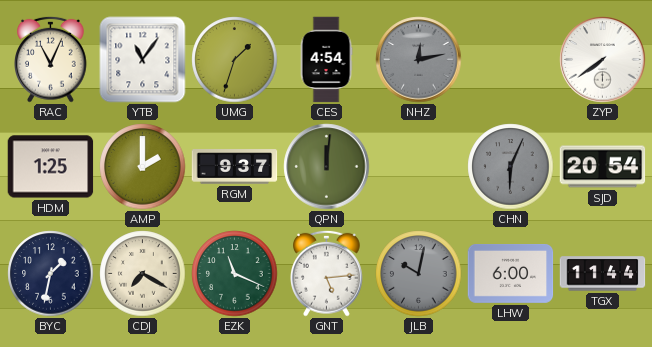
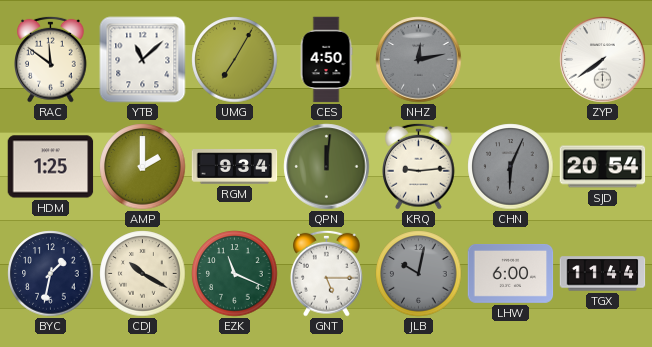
RAC: 11:04 -> 11:51 (51, 59)
YTB: 11:06 -> 11:08 (143, 60)
UMG: 1:33 -> 7:05 (235, 60)
CES: 4:54 -> 4:50 (326, 60)
RGM: 9:37 -> 9:34 (235, 167)
KRQ: none -> 9:14 (419, 166)
CDJ: 7:20 -> 10:20 (143, 274)
GNT: 5:14 -> 5:15 (327, 273)
